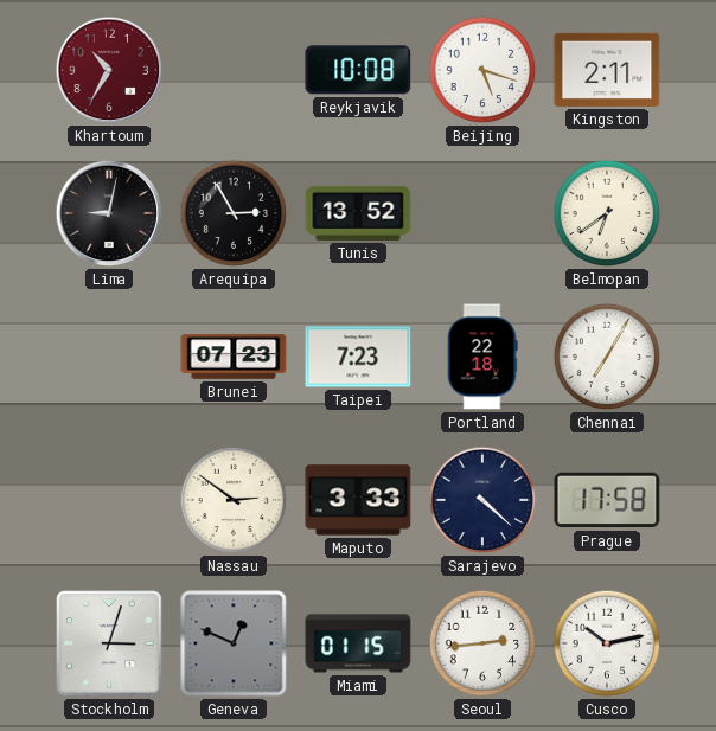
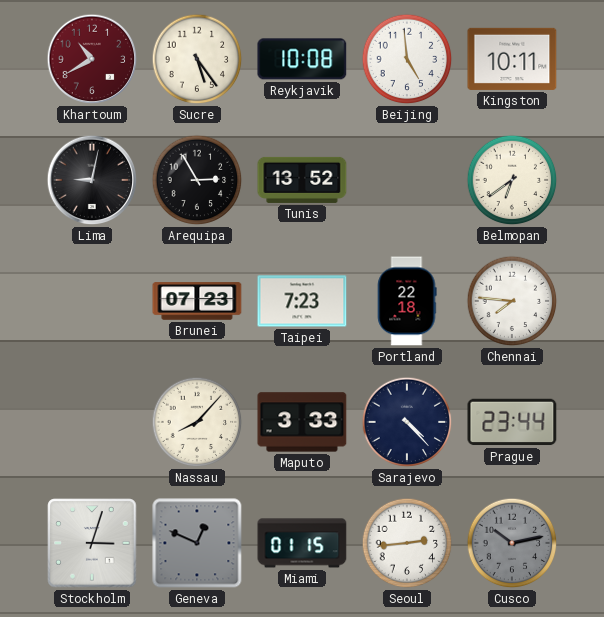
Khartoum: 10:35 -> 10:40 (92, 59)
Sucre: none -> 5:24 (197, 59)
Beijing: 5:18 -> 4:59 (407, 59)
Kingston: 2:11 -> 10:11 (512, 59)
Chennai: 7:05 -> 7:46 (512, 301)
Nassau: 2:51 -> 8:07 (197, 422)
Sarajevo: 4:22 -> 4:23 (407, 422)
Prague: 17:58 -> 23:44 (512, 422)
Cusco dial: white -> grey (512, 543)
